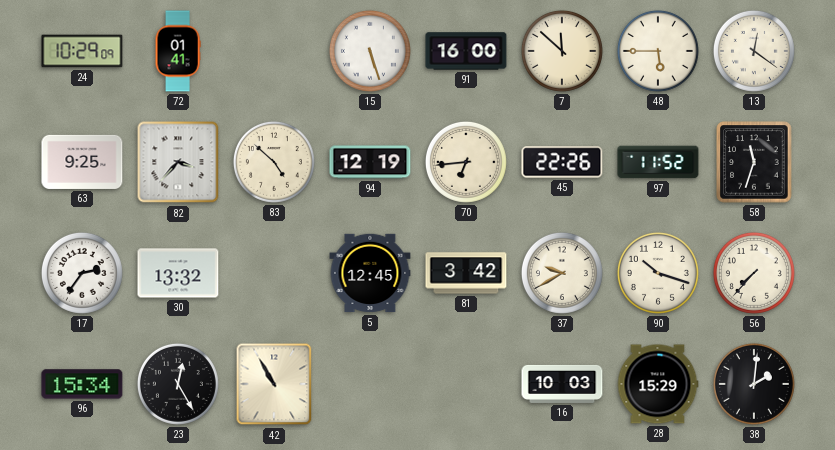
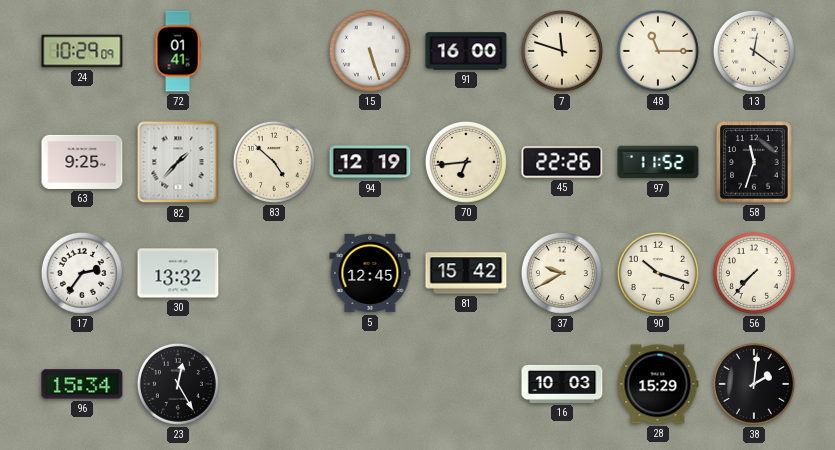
7: 11:52 -> 11:48 (562, 51)
48: 5:45 -> 11:15 (658, 51)
82: 3:37 -> 1:37 (178, 162)
81: 3:42 -> 15:42 (466, 273)
42: 10:55 -> none (274, 384)
